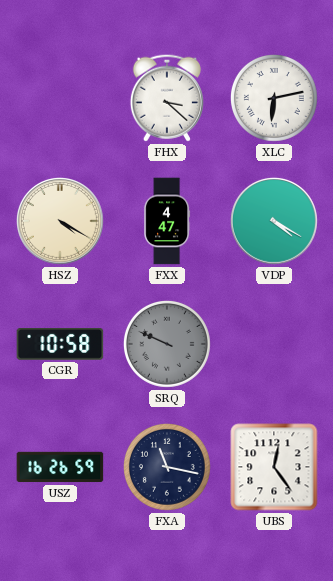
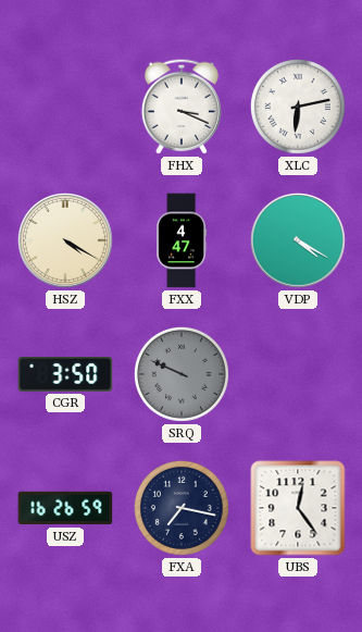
FHX: 3:22 -> 3:19 (182, 107)
CGR: 10:58 -> 3:50 (65, 375)
FXA: 11:17 -> 7:17 (182, 508)
